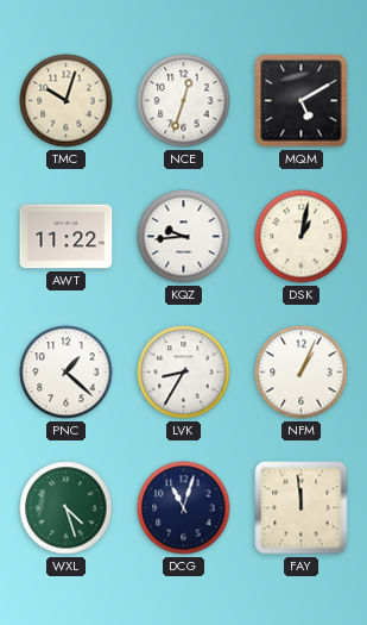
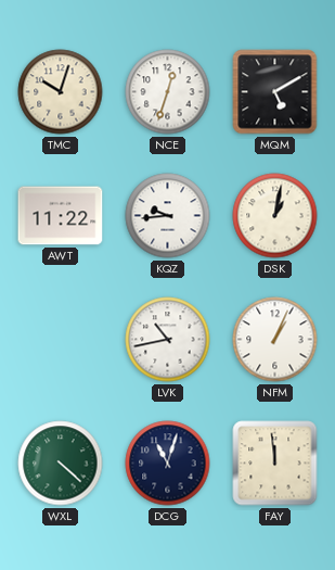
PNC: 1:22 -> none (67, 373)
LVK: 8:35 -> 10:43 (168, 340)
WXL: 4:27 -> 4:22 (61, 464)
